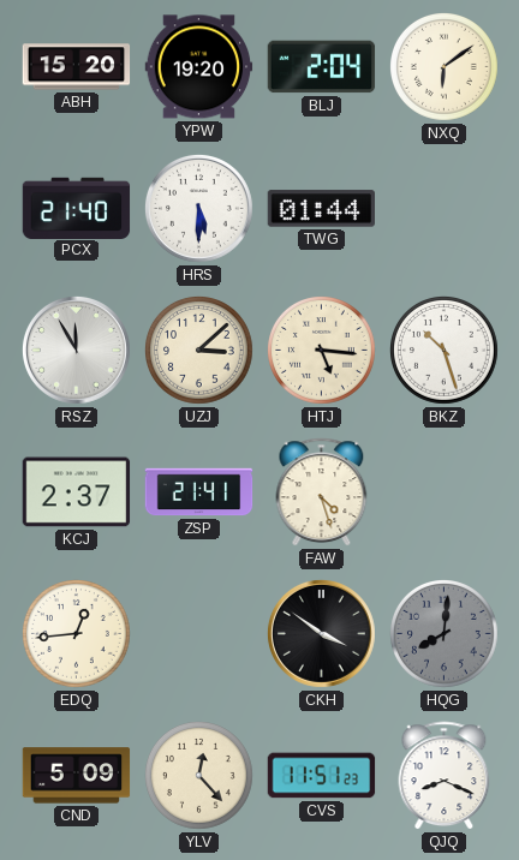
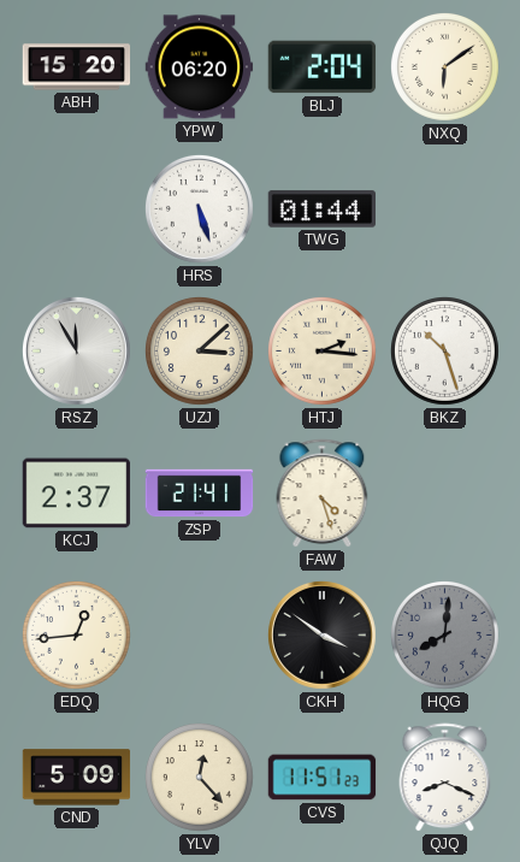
YPW: 19:20 -> 06:20 (200, 67)
PCX: 21:40 -> none (77, 208)
HRS: 5:30 -> 5:27 (200, 209)
HTJ: 5:16 -> 2:16 (323, 352)
